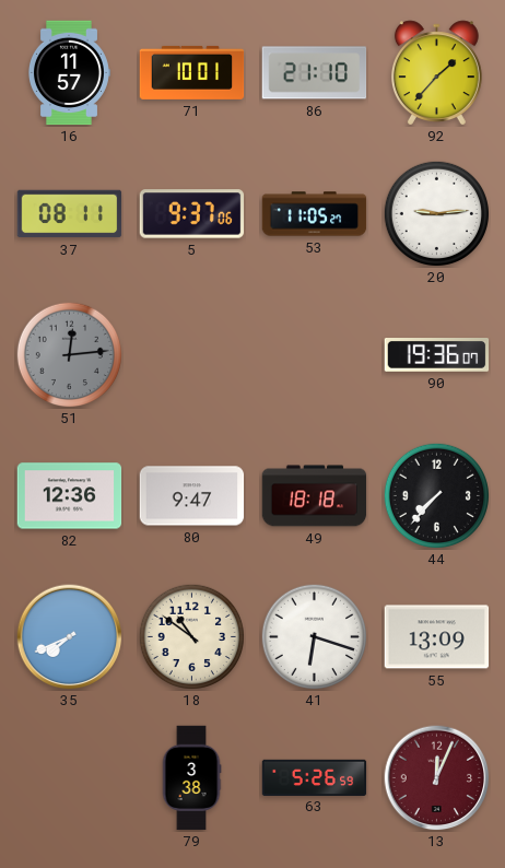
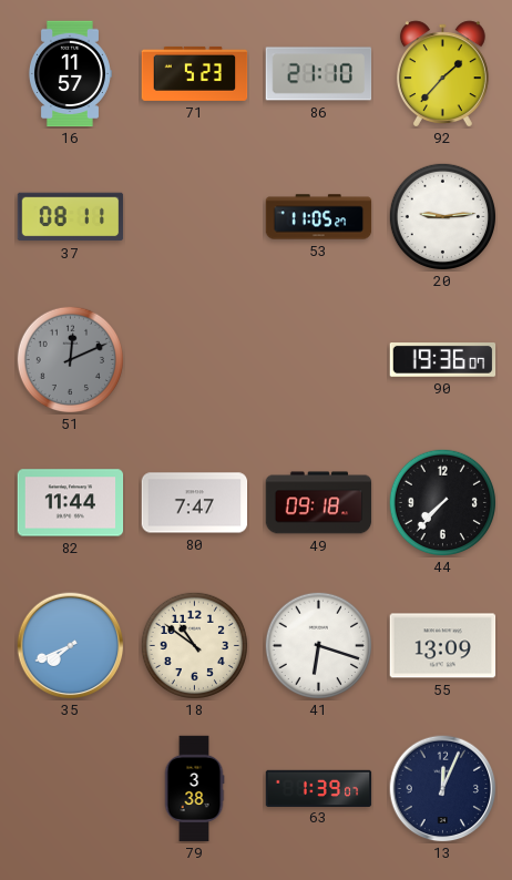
71: 10:01 -> 5:23 (195, 73)
5: 9:37 -> none (192, 214)
51: 12:14 -> 12:11 (70, 359)
82: 12:36 -> 11:44 (71, 503)
80: 9:47 -> 7:47 (195, 503)
49: 18:18 -> 09:18 (319, 503)
63: 5:26 -> 1:39 (319, 788)
13 dial: burgundy -> navy (443, 789)
